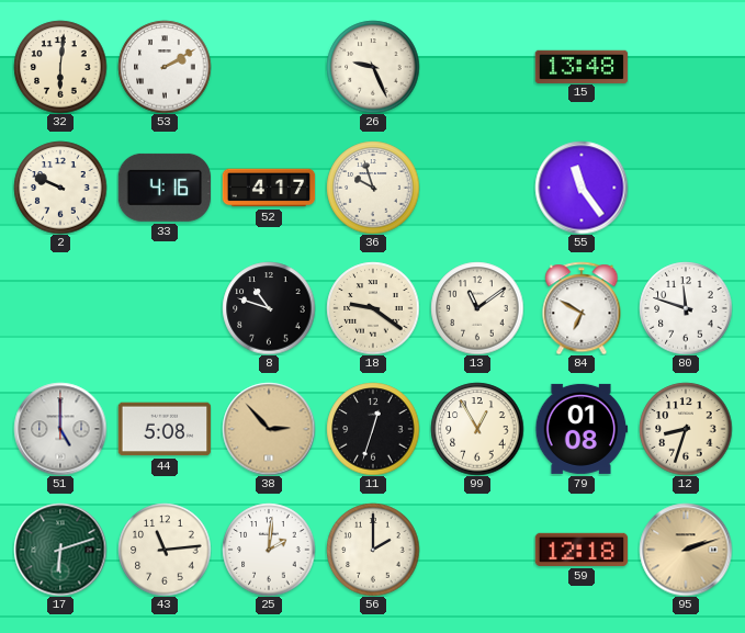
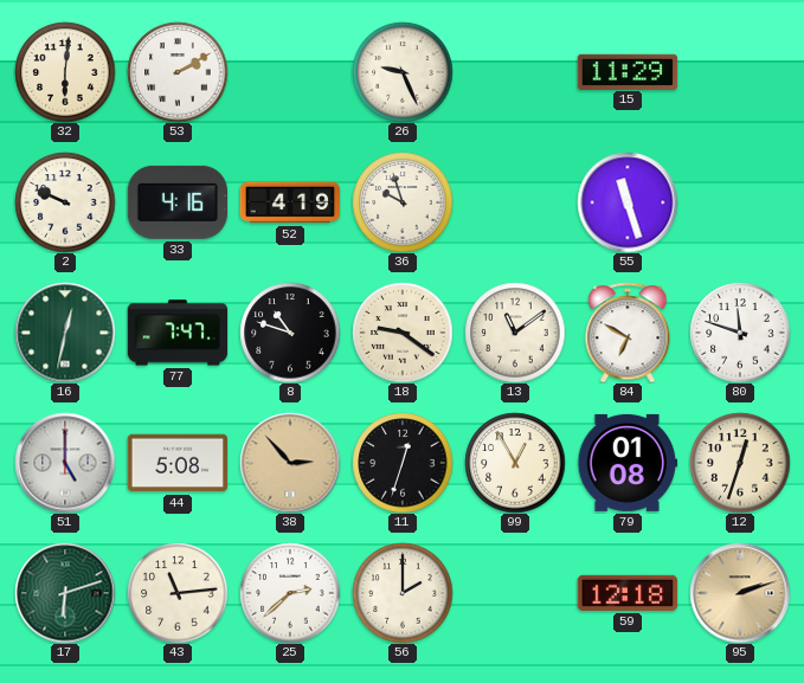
15: 13:48 -> 11:29 (628, 71)
52: 4:17 -> 4:19 (290, 202)
55: 11:24 -> 11:27 (628, 202)
16: none -> 12:32 (65, 333)
77: none -> 7:47 (178, 333)
12: 8:33 -> 12:33 (740, 463)
25: 2:01 -> 2:38 (290, 593)
